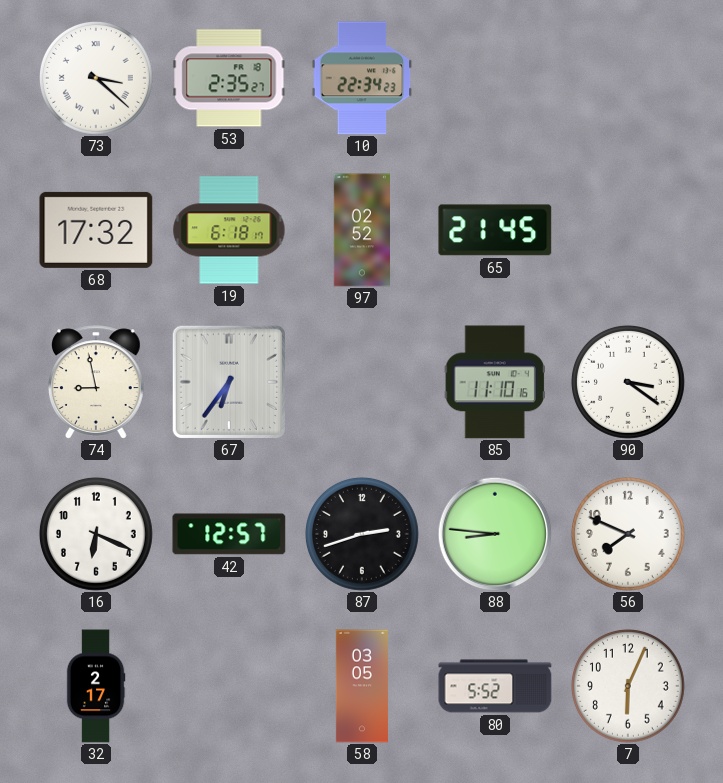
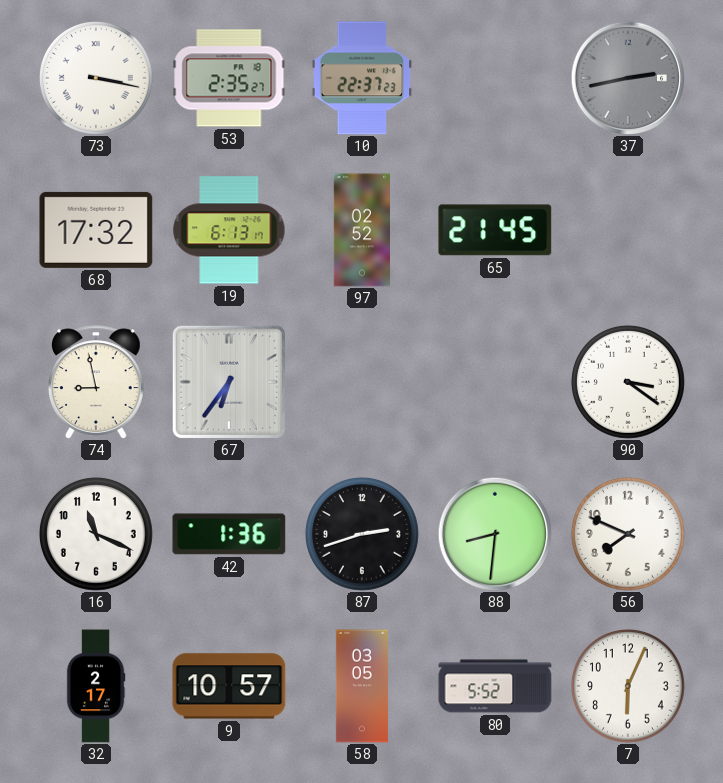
73: 3:22 -> 3:17 (96, 78)
10: 22:34 -> 22:37 (362, 78)
37: none -> 2:43 (628, 78)
19: 6:18 -> 6:13 (229, 230)
85: 11:10 -> none (495, 382)
16: 6:19 -> 11:19 (96, 534)
42: 12:57 -> 1:36 (229, 534)
88: 8:46 -> 8:31 (495, 534)
9: none -> 10:57 (229, 686)
